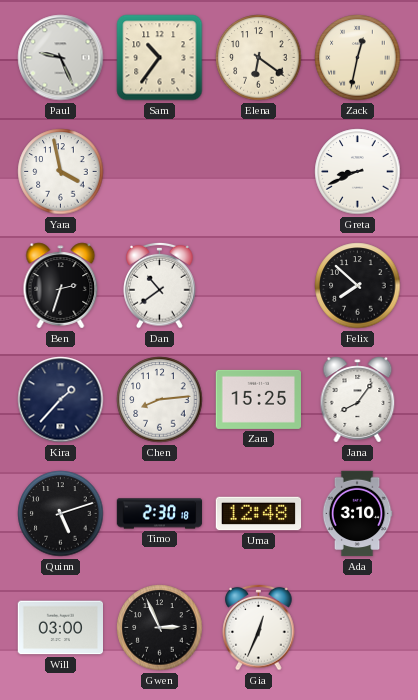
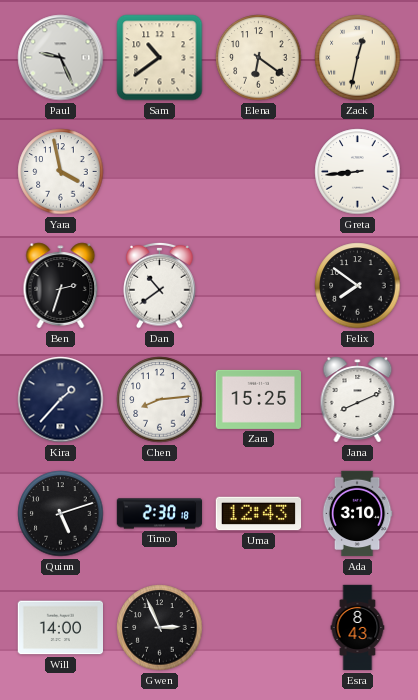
Sam: 10:36 -> 10:39 (160, 58)
Greta: 8:41 -> 8:44 (358, 172)
Felix: 7:52 -> 7:51 (358, 286)
Jana: 8:06 -> 8:11 (358, 400)
Uma: 12:48 -> 12:43 (259, 514)
Will: 03:00 -> 14:00 (61, 628)
Gia: 12:34 -> none (259, 627)
Esra: none -> 8:43 (358, 628)
